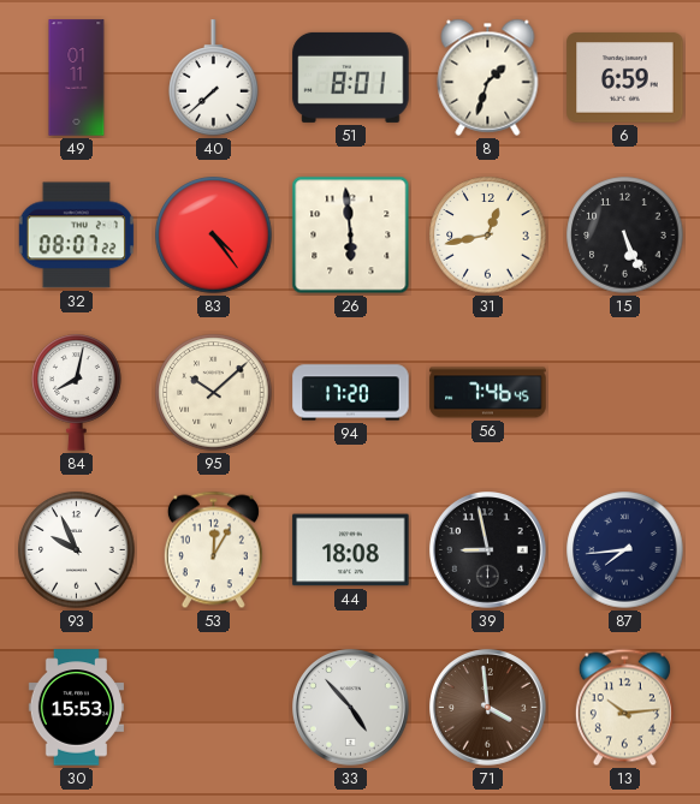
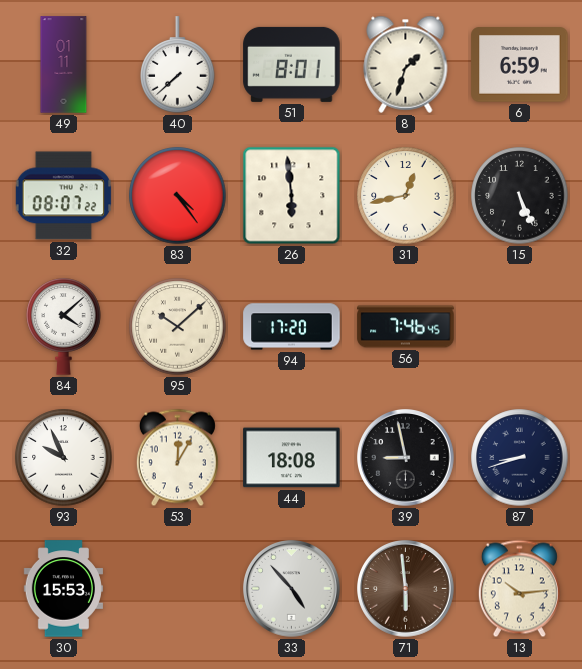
84: 8:02 -> 4:08 (64, 327)
87: 7:44 -> 8:42 (520, 458)
71: 3:59 -> 5:59 (406, 589)
